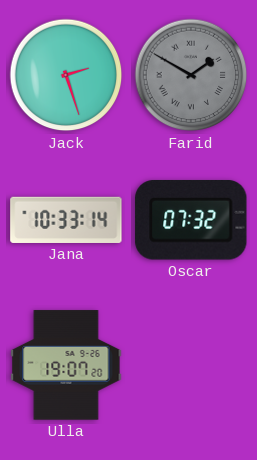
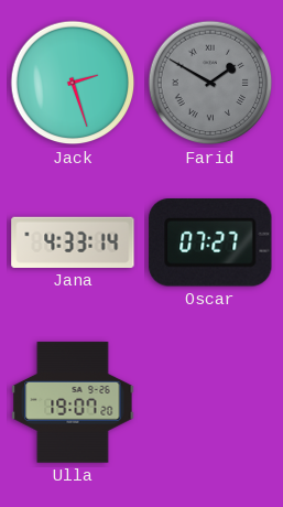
Jana: 10:33 -> 4:33 (73, 242)
Oscar: 07:32 -> 07:27 (210, 244)
